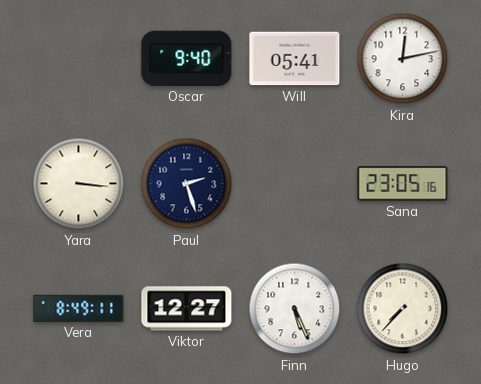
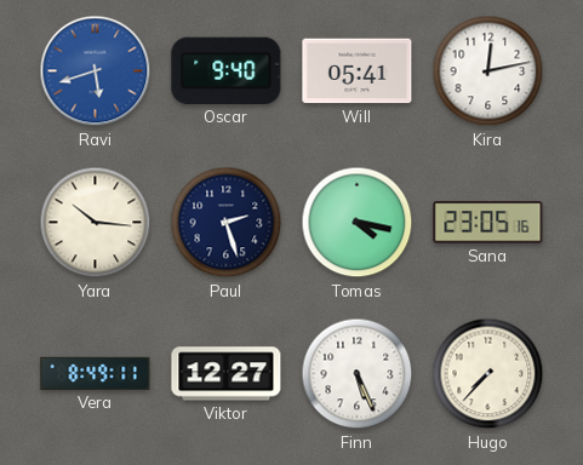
Ravi: none -> 5:42 (96, 71)
Yara: 3:16 -> 10:16 (96, 223)
Tomas: none -> 4:17 (358, 223)
